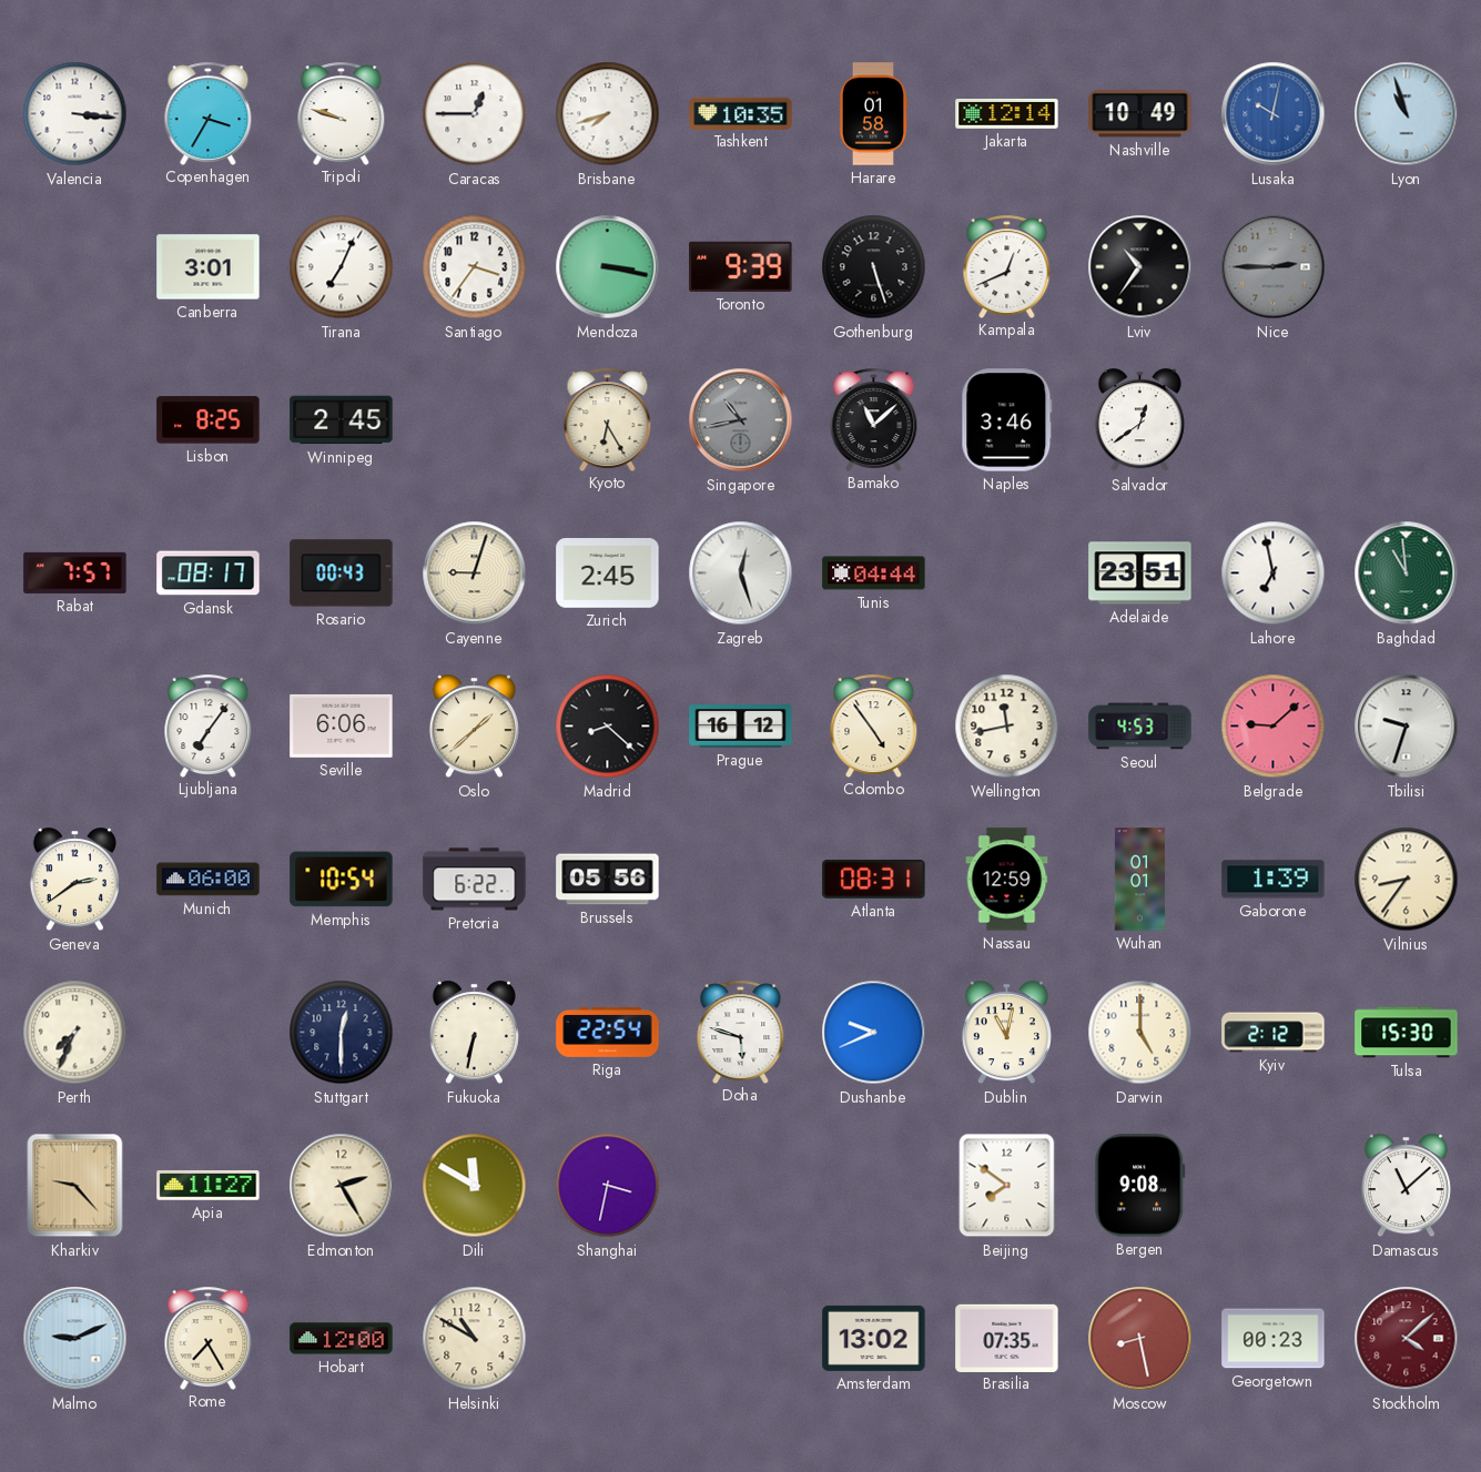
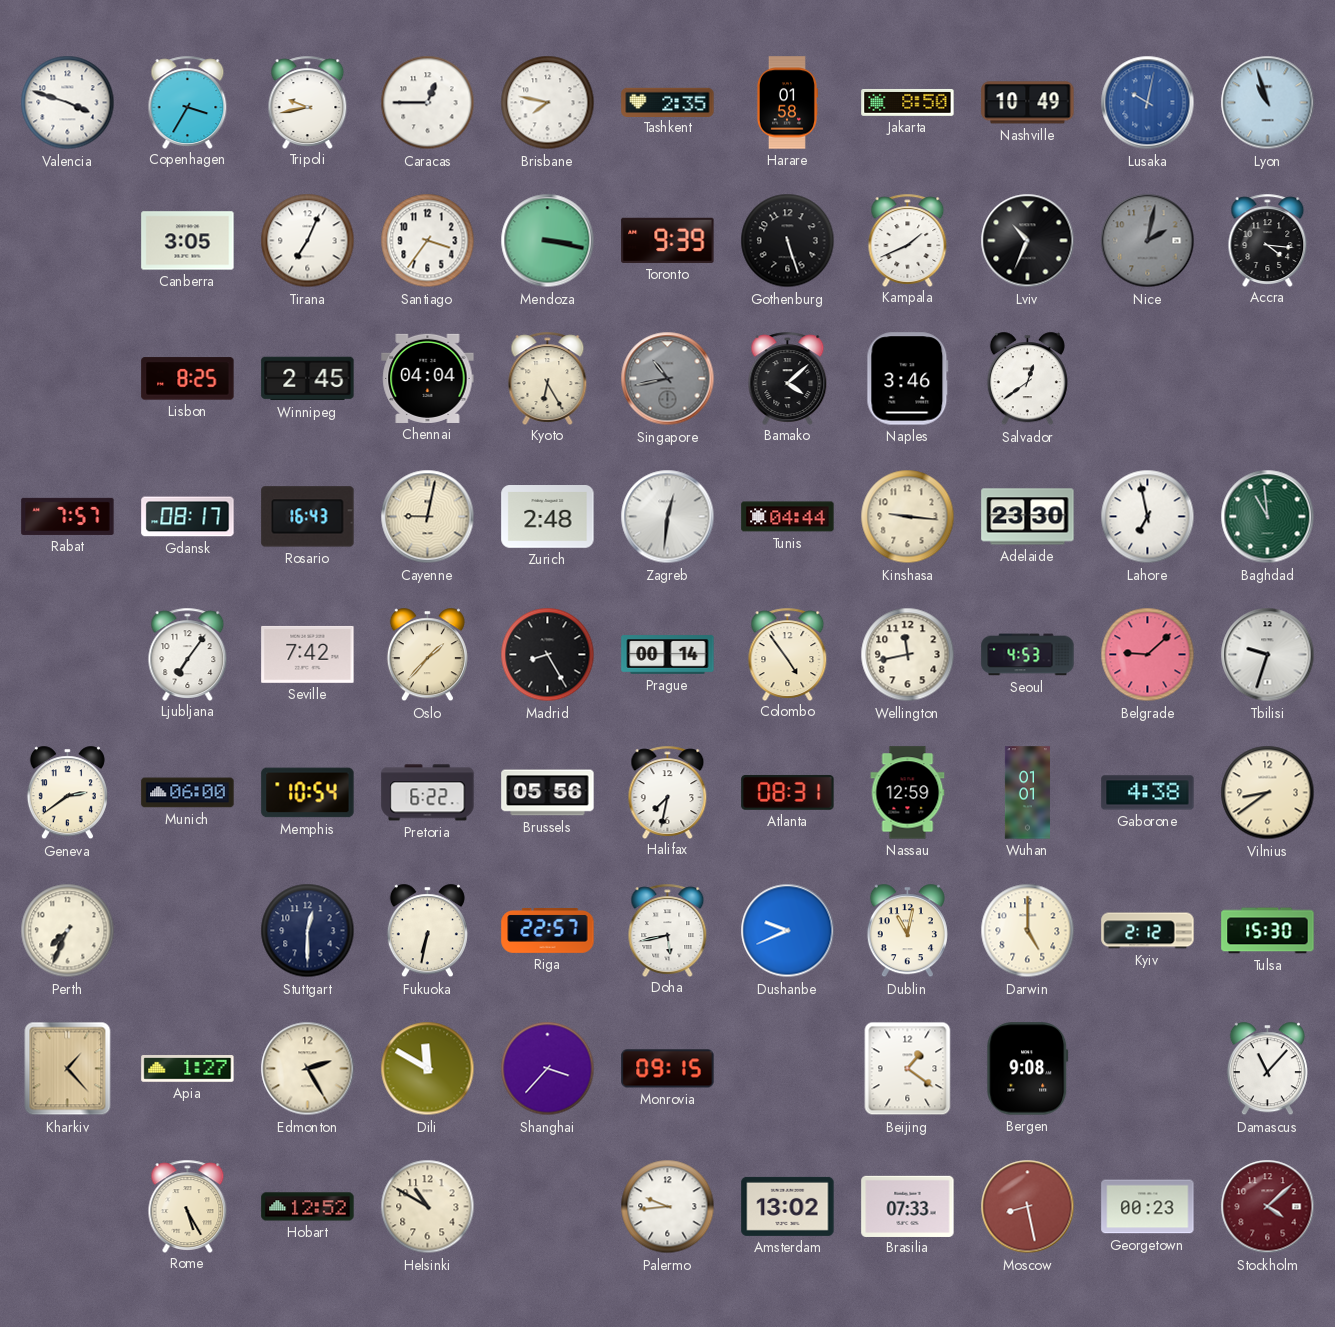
Valencia: 3:16 -> 3:48 (68, 103)
Tripoli: 9:48 -> 9:43 (308, 102)
Brisbane: 7:42 -> 7:47 (548, 103)
Tashkent: 10:35 -> 2:35 (668, 102)
Jakarta: 12:14 -> 8:50 (908, 102)
Canberra: 3:01 -> 3:05 (188, 241)
Kampala: 12:41 -> 1:41 (908, 240)
Lviv: 10:36 -> 10:34 (1028, 241)
Nice: 2:45 -> 2:02 (1148, 241)
Accra: none -> 4:16 (1268, 240)
Chennai: none -> 04:04 (428, 378)
Bamako: 11:08 -> 4:08 (788, 378)
Rosario: 00:43 -> 16:43 (308, 517)
Cayenne: 9:03 -> 9:02 (428, 517)
Zurich: 2:45 -> 2:48 (548, 517)
Zagreb: 12:27 -> 12:31 (668, 517)
Kinshasa: none -> 9:16 (908, 517)
Adelaide: 23:51 -> 23:30 (1028, 517)
Seville: 6:06 -> 7:42 (308, 654)
Oslo: 1:38 -> 1:37 (427, 655)
Madrid: 8:22 -> 8:25 (548, 655)
Prague: 16:12 -> 00:14 (668, 655)
Halifax: none -> 7:32 (668, 792)
Gaborone: 1:39 -> 4:38 (1148, 793)
Vilnius: 8:36 -> 8:39 (1268, 793)
Riga: 22:54 -> 22:57 (548, 931)
Doha: 5:48 -> 5:43 (668, 930)
Kharkiv: 9:23 -> 1:23 (68, 1069)
Apia: 11:27 -> 1:27 (188, 1069)
Shanghai: 3:32 -> 3:37 (548, 1069)
Monrovia: none -> 09:15 (668, 1069)
Beijing: 7:51 -> 1:21 (908, 1069)
Damascus: 11:08 -> 11:07 (1267, 1069)
Malmo: 9:11 -> none (75, 1339)
Rome: 7:25 -> 5:25 (188, 1206)
Hobart: 12:00 -> 12:52 (308, 1207)
Palermo: none -> 9:44 (668, 1207)
Brasilia: 07:35 -> 07:33 (908, 1206)
